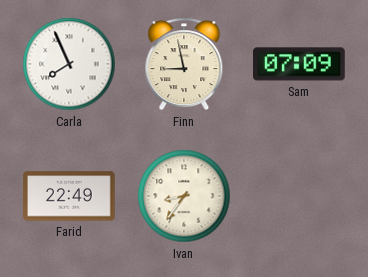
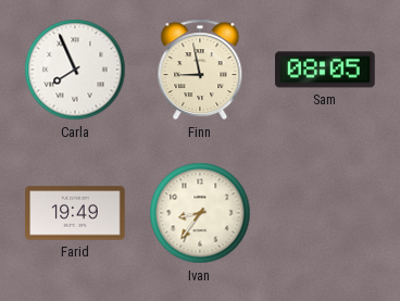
Sam: 07:09 -> 08:05 (326, 70)
Farid: 22:49 -> 19:49 (75, 213)
